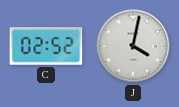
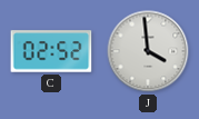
J: 4:02 -> 3:59 (148, 51)
